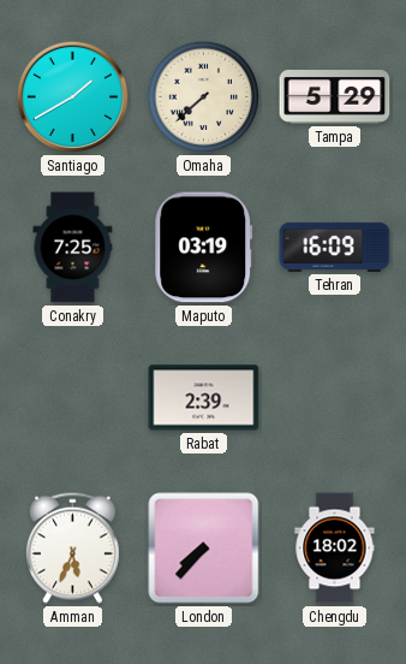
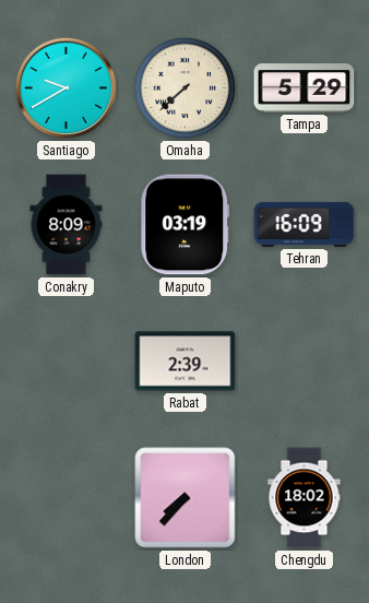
Santiago: 1:40 -> 9:40 (67, 88)
Conakry: 7:25 -> 8:09 (67, 225)
Amman: 5:34 -> none (73, 547)
